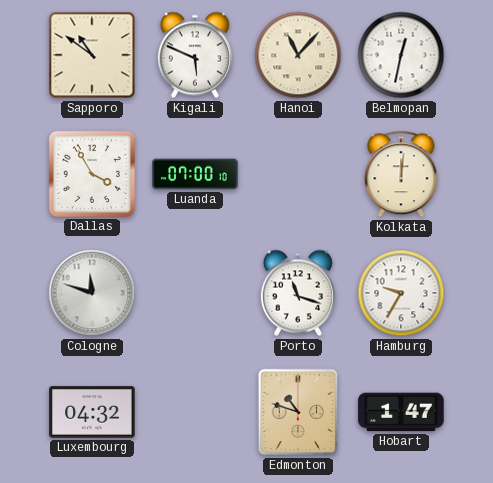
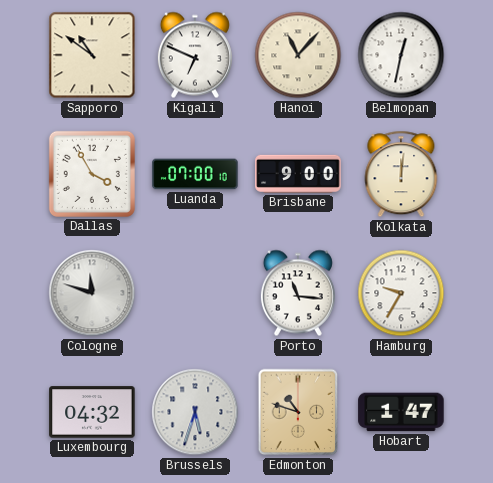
Kigali: 5:49 -> 6:49 (195, 55)
Brisbane: none -> 9:00 (298, 174)
Porto: 11:18 -> 11:16 (298, 293)
Brussels: none -> 5:33 (195, 412)
